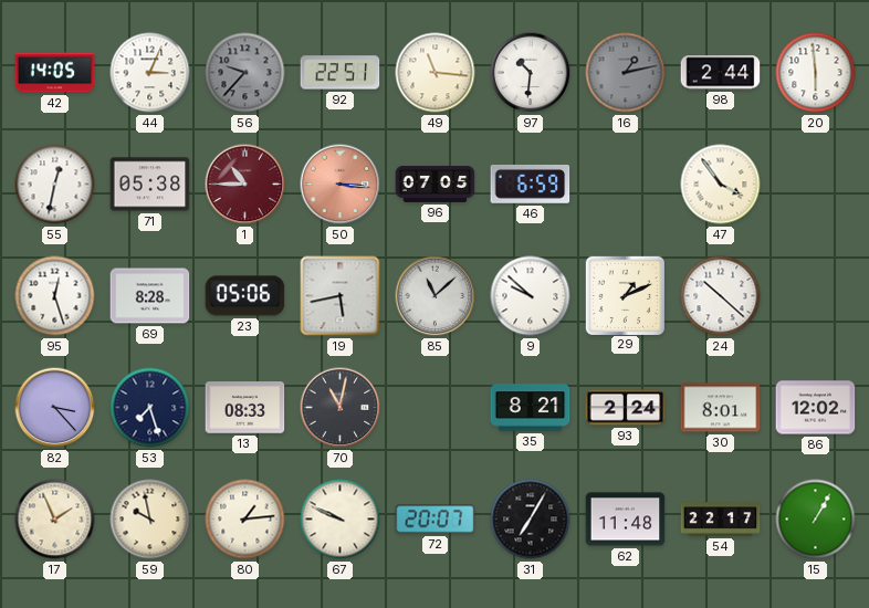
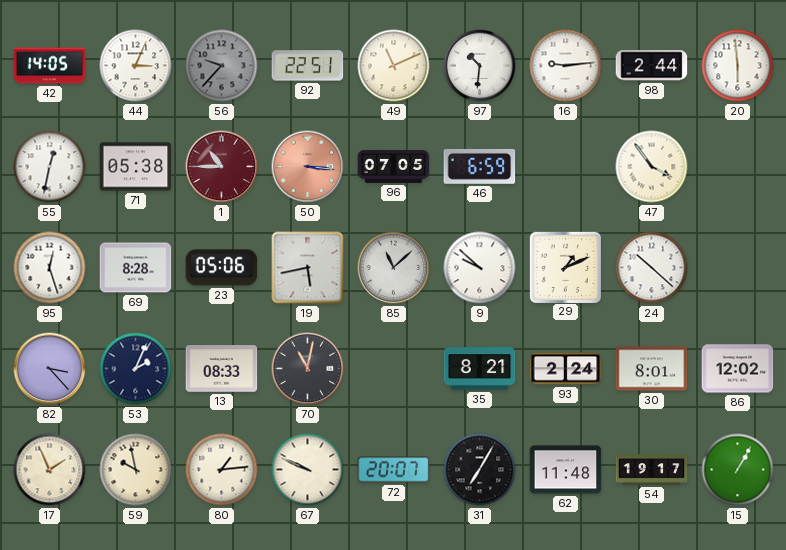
49: 11:16 -> 11:11 (394, 66)
16: 1:13 -> 9:14 (566, 66)
16 dial: grey -> white (566, 66)
53: 7:27 -> 2:04 (136, 369)
54: 22:17 -> 19:17 (652, 470)
